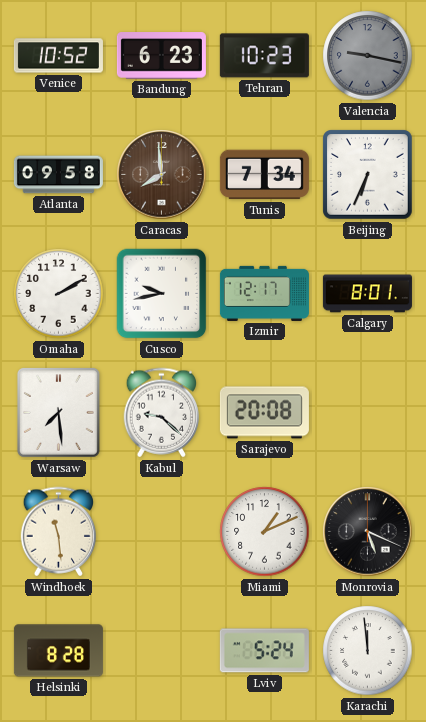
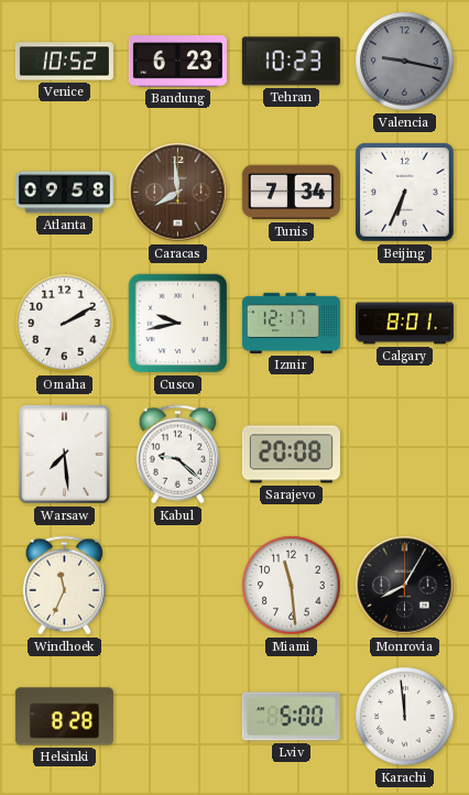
Windhoek: 11:29 -> 11:34 (65, 586)
Miami: 1:11 -> 11:29 (292, 586)
Monrovia: 5:19 -> 8:05 (405, 586)
Lviv: 5:24 -> 5:00 (291, 717)
